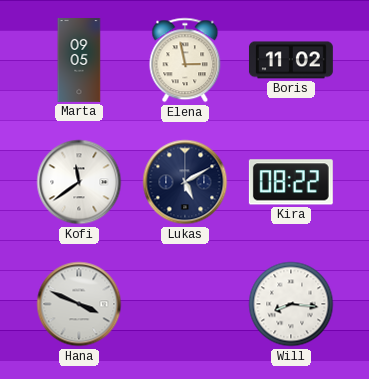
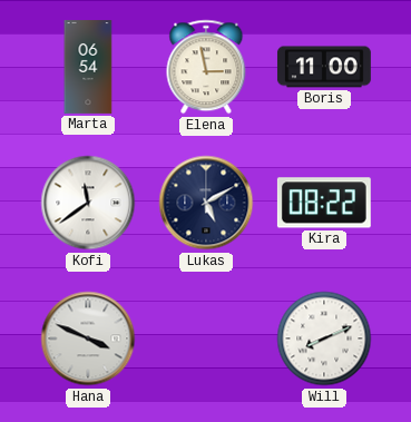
Marta: 09:05 -> 06:54 (88, 68)
Boris: 11:02 -> 11:00 (324, 67)
Will: 8:16 -> 8:11 (324, 338)
